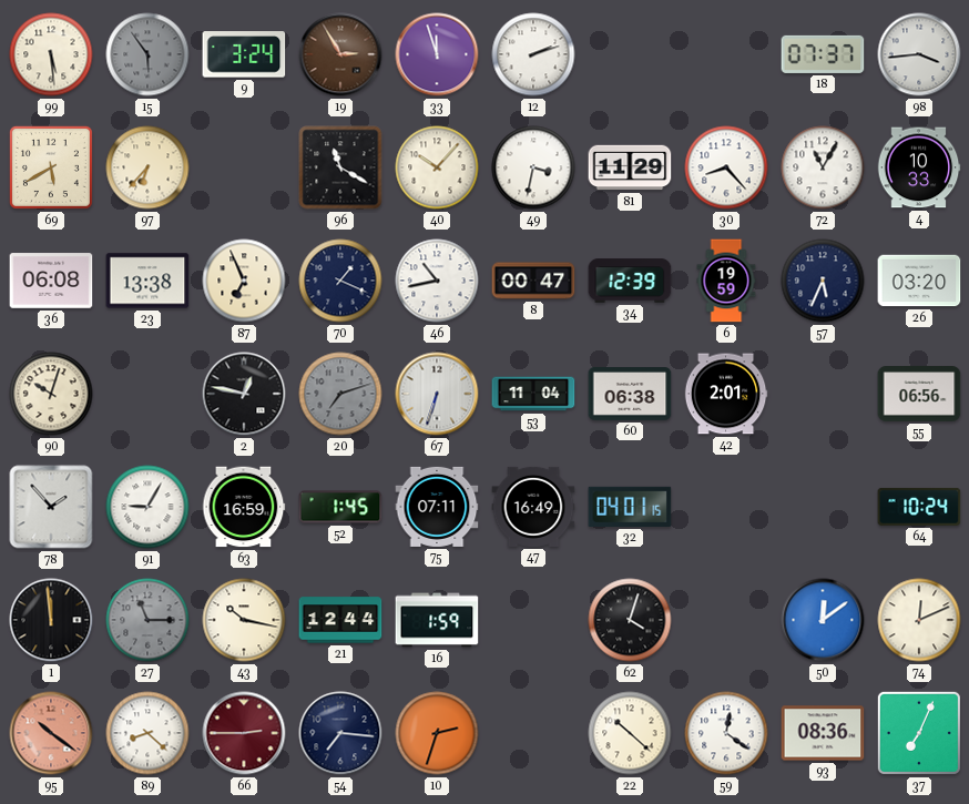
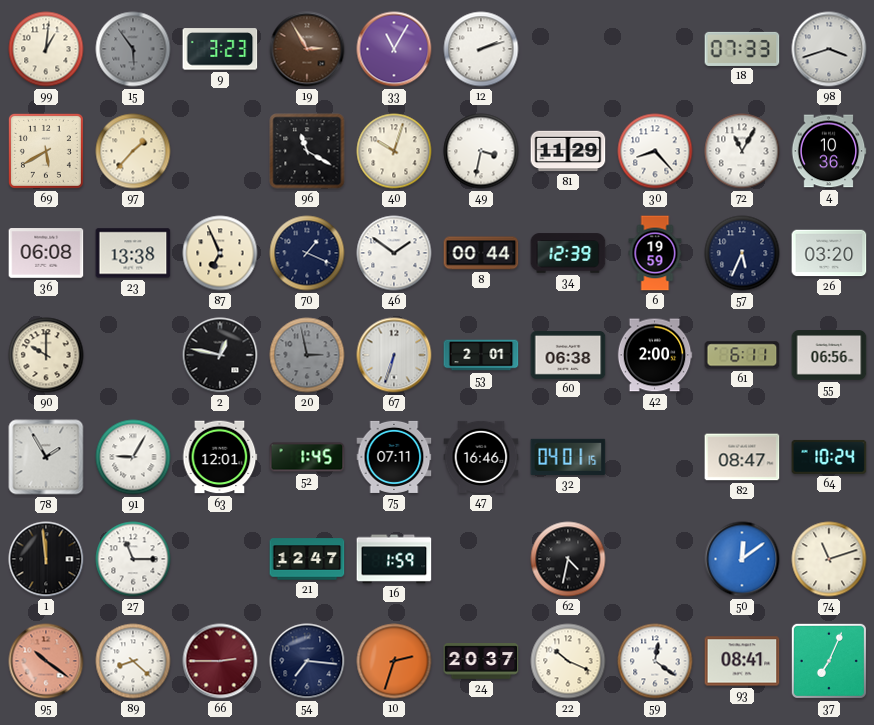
99: 5:29 -> 1:01 (46, 49)
9: 3:24 -> 3:23 (220, 49)
33: 11:57 -> 11:05 (394, 49)
18: 07:37 -> 07:33 (742, 49)
98: 3:44 -> 3:42 (829, 49)
97: 6:37 -> 1:37 (133, 151)
40: 10:07 -> 10:03 (394, 151)
4: 10:33 -> 10:36 (829, 151)
46: 10:43 -> 1:51 (394, 253)
8: 00:47 -> 00:44 (481, 253)
90: 10:03 -> 10:00 (46, 355)
20: 7:12 -> 2:58 (307, 355)
53: 11:04 -> 2:01 (481, 355)
42: 2:01 -> 2:00 (655, 355)
61: none -> 6:11 (742, 355)
78: 1:53 -> 1:55 (46, 457)
63: 16:59 -> 12:01 (220, 457)
47: 16:49 -> 16:46 (481, 457)
82: none -> 08:47 (742, 457)
27 dial: grey -> white (133, 559)
43: 10:17 -> none (244, 620)
21: 12:44 -> 12:47 (307, 559)
62: 4:03 -> 4:32 (568, 559)
74: 12:11 -> 11:12 (829, 559)
24: none -> 20:37 (481, 661)
22: 10:22 -> 10:19 (568, 661)
93: 08:36 -> 08:41 (742, 661)
